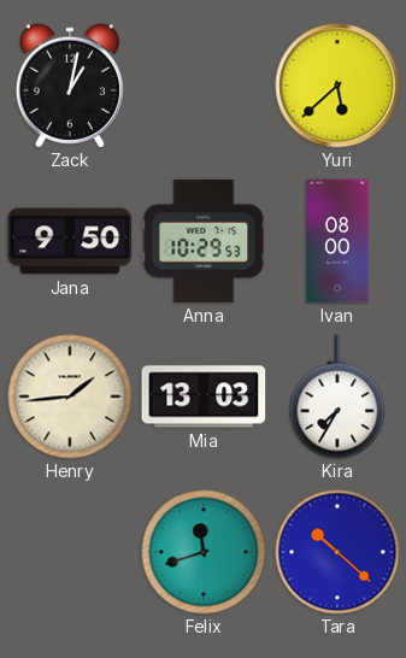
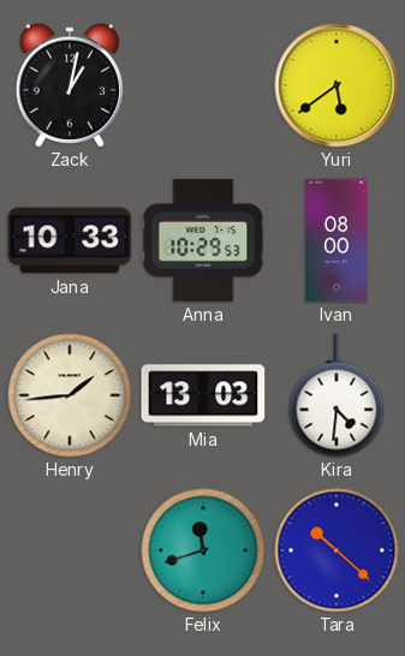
Yuri: 5:38 -> 5:39 (336, 85)
Jana: 9:50 -> 10:33 (70, 240)
Kira: 7:35 -> 4:31 (336, 395)
